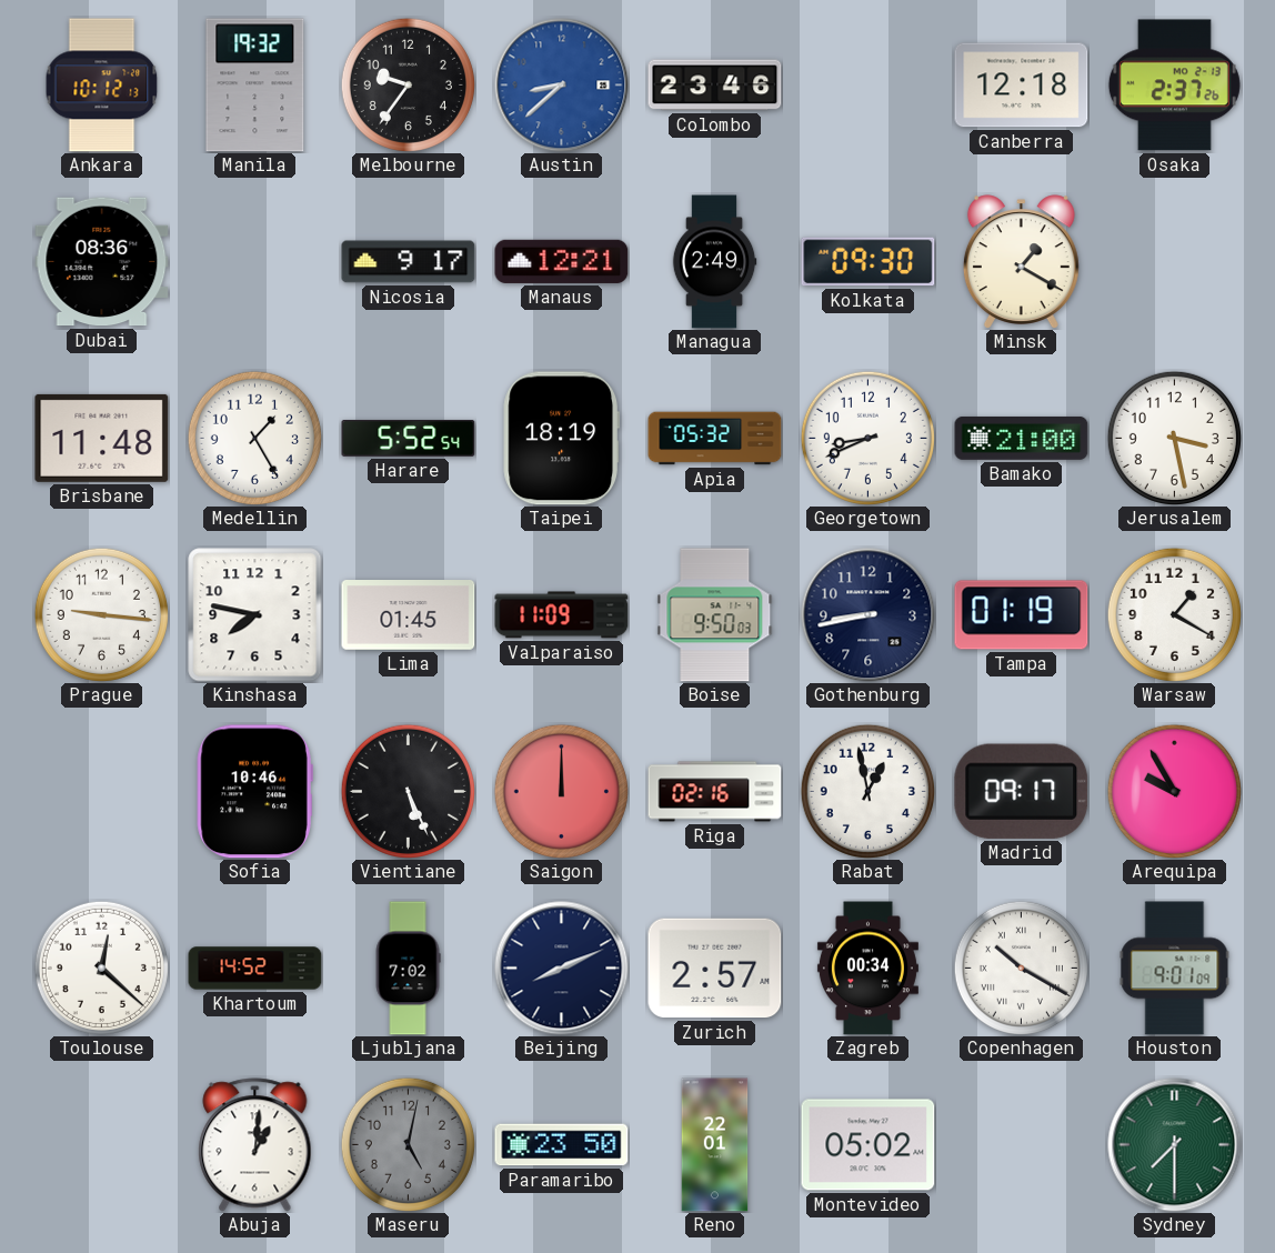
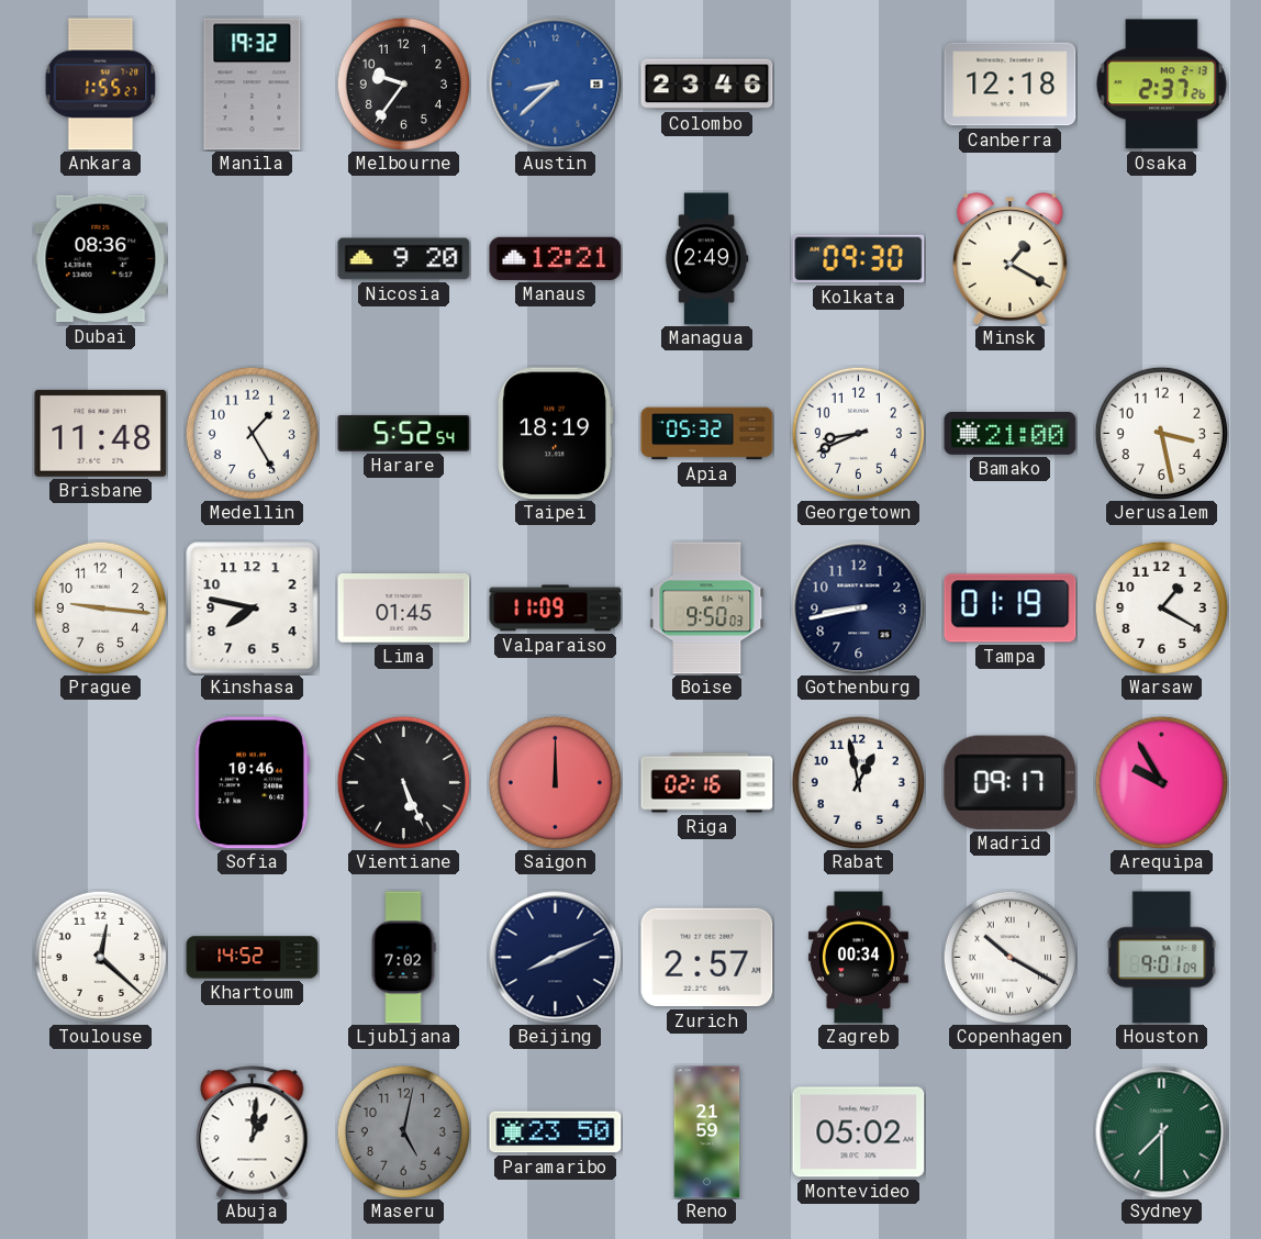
Ankara: 10:12 -> 1:55 (101, 85)
Nicosia: 9:17 -> 9:20 (404, 259)
Reno: 22:01 -> 21:59 (707, 1132)
